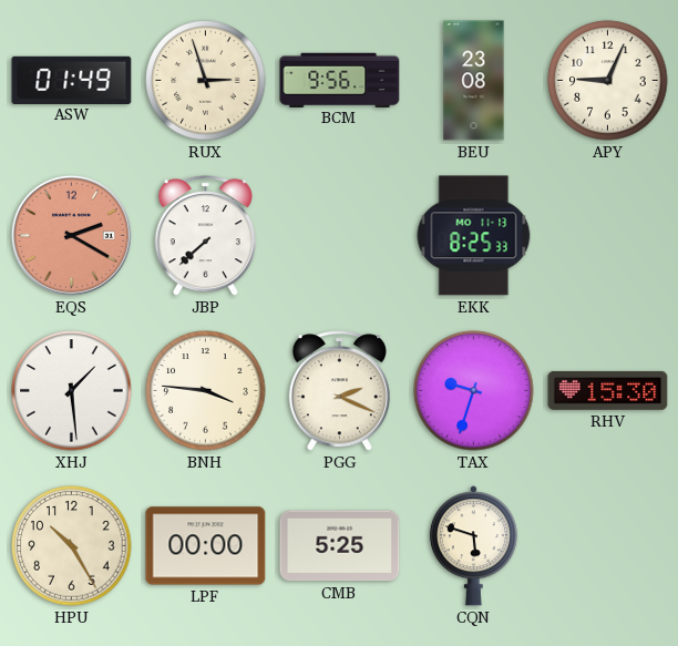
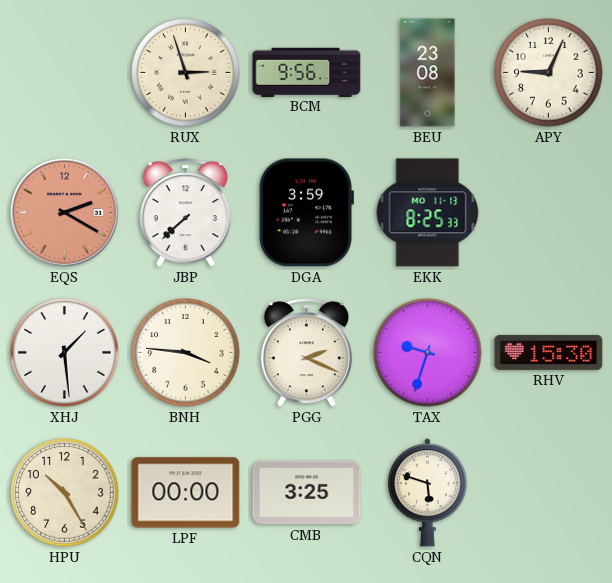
ASW: 01:49 -> none (72, 80)
DGA: none -> 3:59 (306, 213)
CMB: 5:25 -> 3:25 (307, 493)
